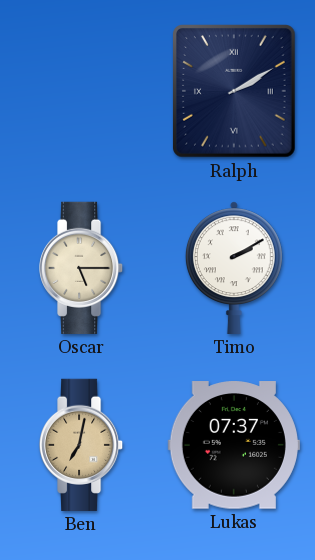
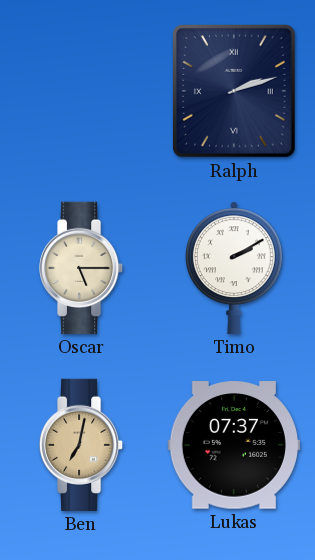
Ralph: 2:10 -> 2:12 (235, 92)
